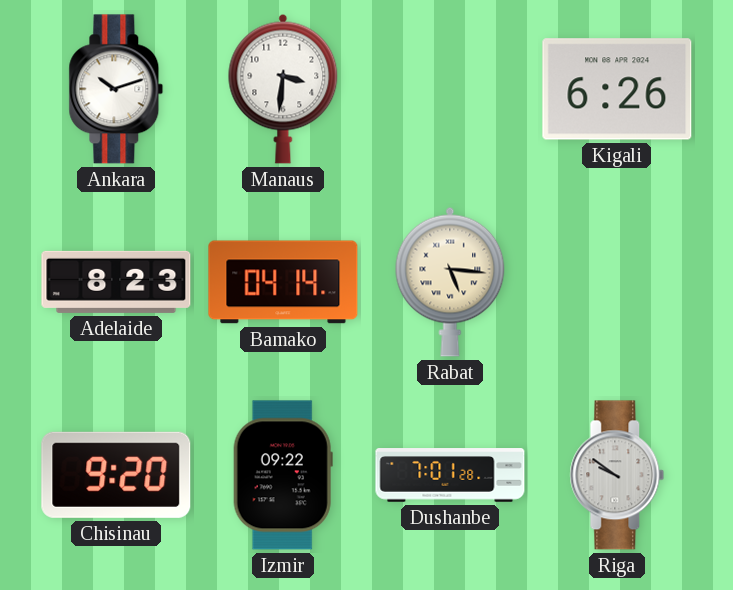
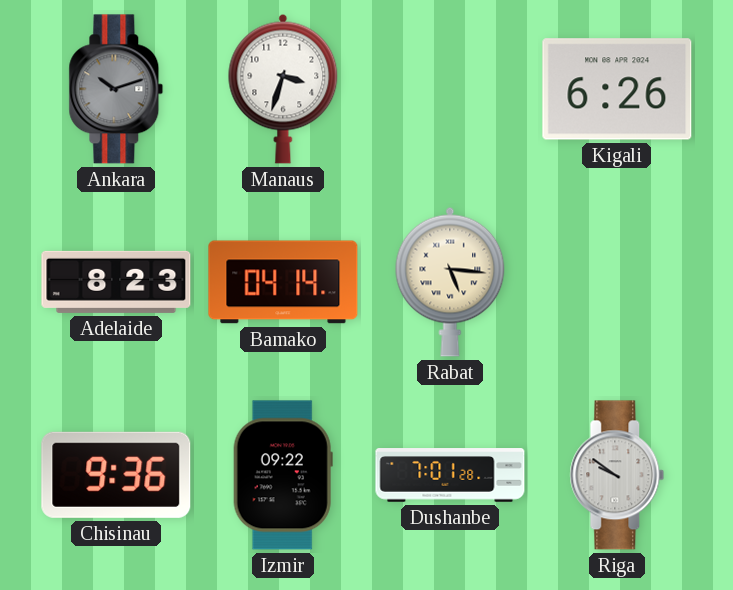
Ankara dial: white -> grey (116, 89)
Manaus: 3:31 -> 3:33 (283, 89)
Chisinau: 9:20 -> 9:36 (116, 475)
